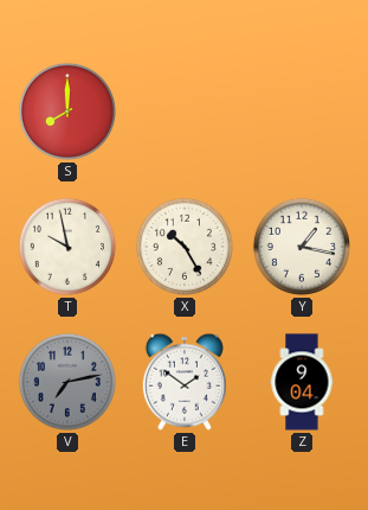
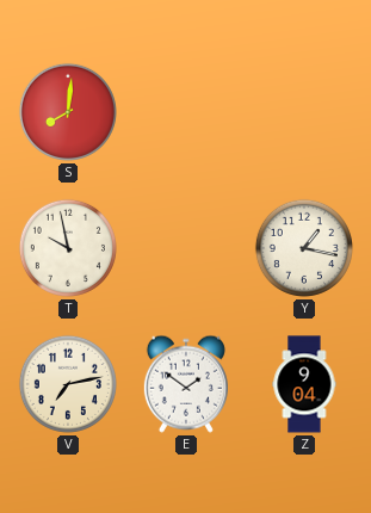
S: 8:00 -> 8:01 (68, 112)
X: 10:25 -> none (185, 247)
V dial: grey -> cream (68, 384)
